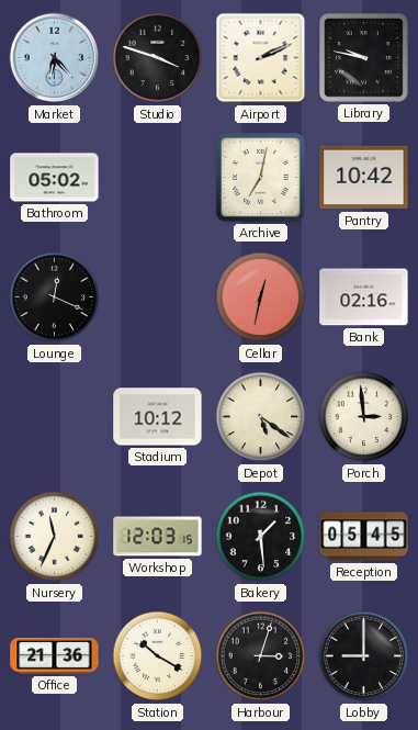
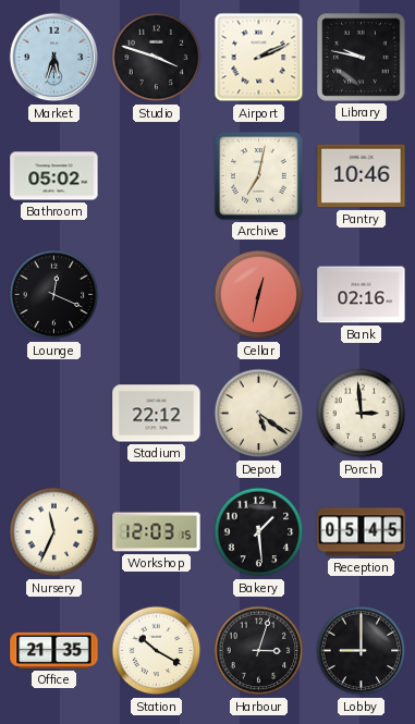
Market: 6:23 -> 5:33 (54, 58)
Pantry: 10:42 -> 10:46 (362, 176)
Stadium: 10:12 -> 22:12 (157, 414)
Office: 21:36 -> 21:35 (54, 650)
